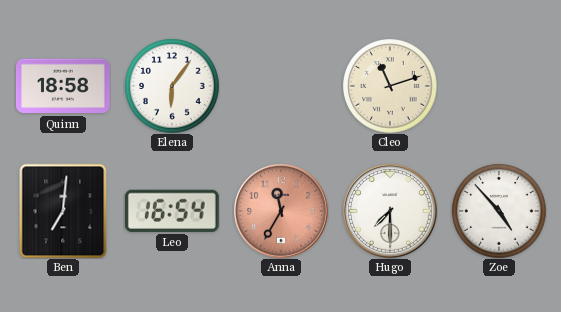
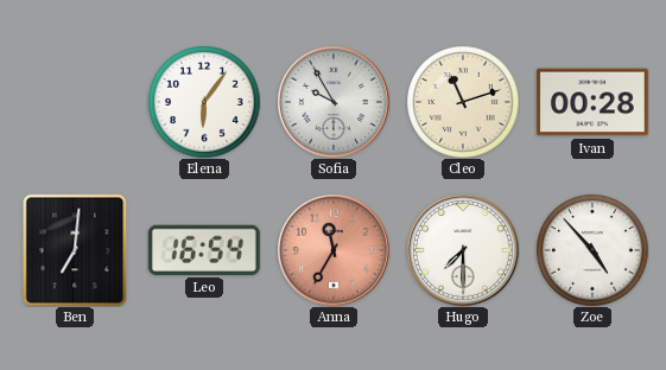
Quinn: 18:58 -> none (63, 86)
Sofia: none -> 9:55 (334, 102)
Ivan: none -> 00:28 (592, 102)
